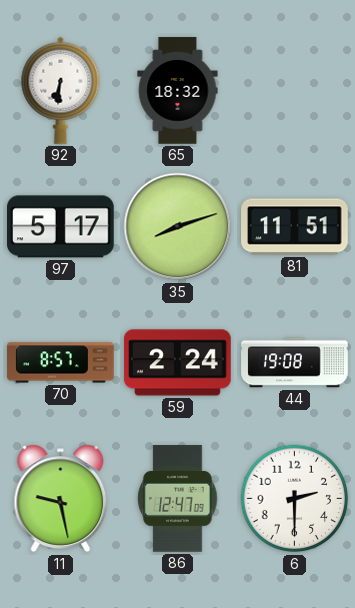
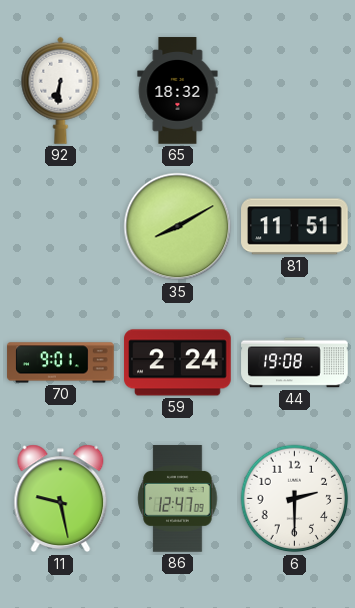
97: 5:17 -> none (61, 227)
35: 8:12 -> 8:10 (178, 227)
70: 8:57 -> 9:01 (61, 363)
